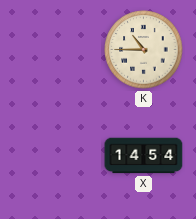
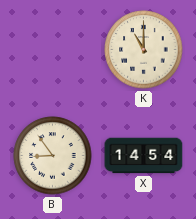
K: 10:45 -> 11:00 (144, 50)
B: none -> 8:54 (53, 156)
